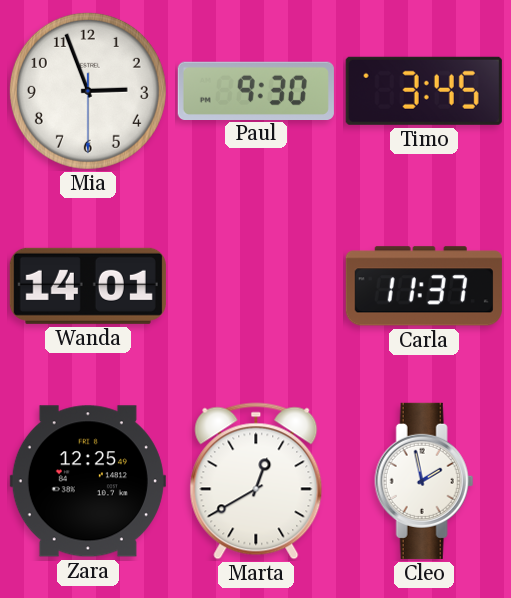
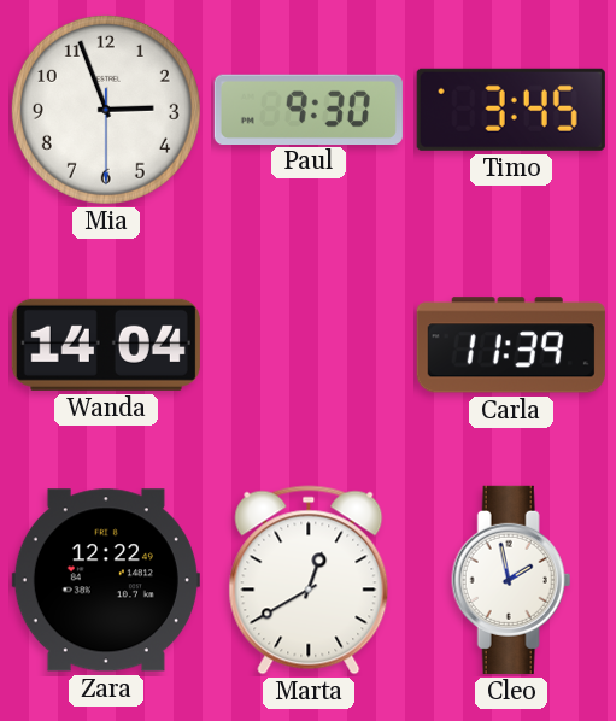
Wanda: 14:01 -> 14:04 (106, 345)
Carla: 11:37 -> 11:39 (511, 345)
Zara: 12:25 -> 12:22 (106, 580)
